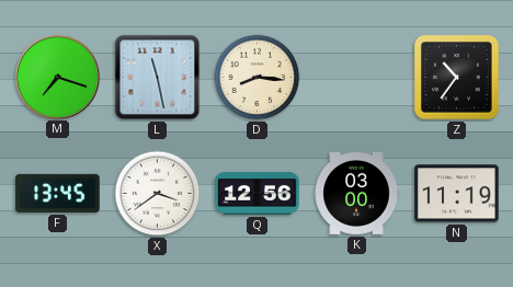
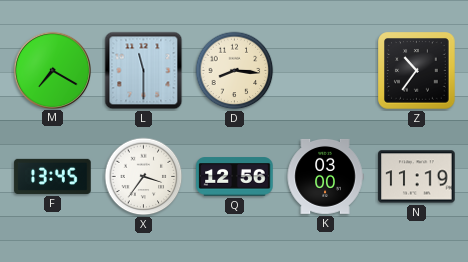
M: 7:18 -> 7:20 (52, 70)
L: 11:28 -> 11:30 (144, 71)
X: 3:39 -> 3:36 (144, 177)
